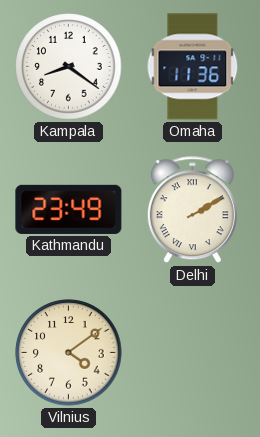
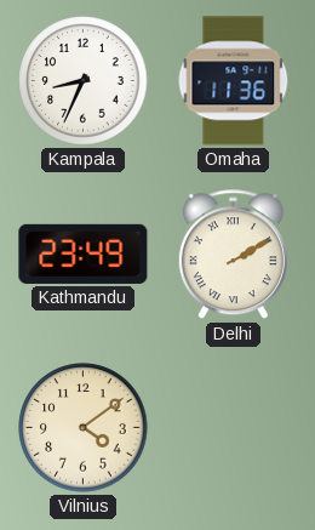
Kampala: 8:21 -> 8:34 (84, 81)
